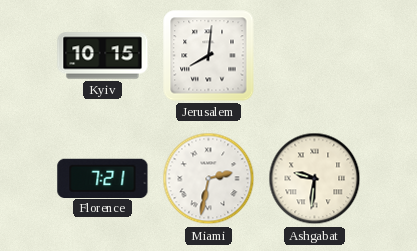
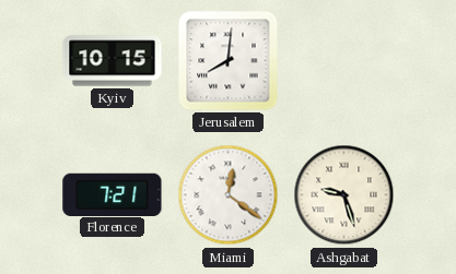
Miami: 2:32 -> 12:21 (229, 195)
Ashgabat: 9:31 -> 9:27 (344, 195)
